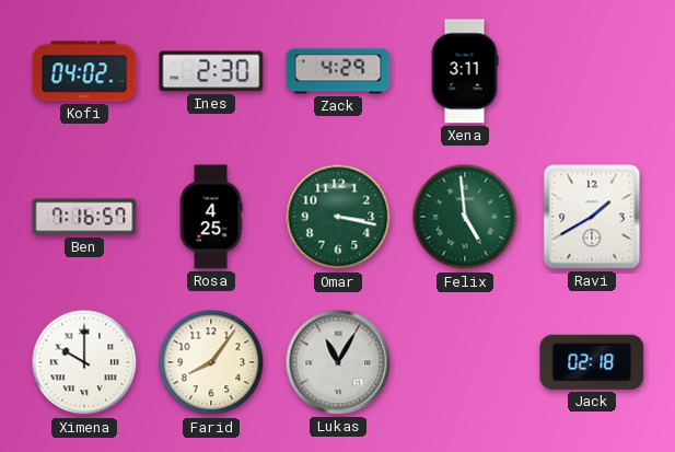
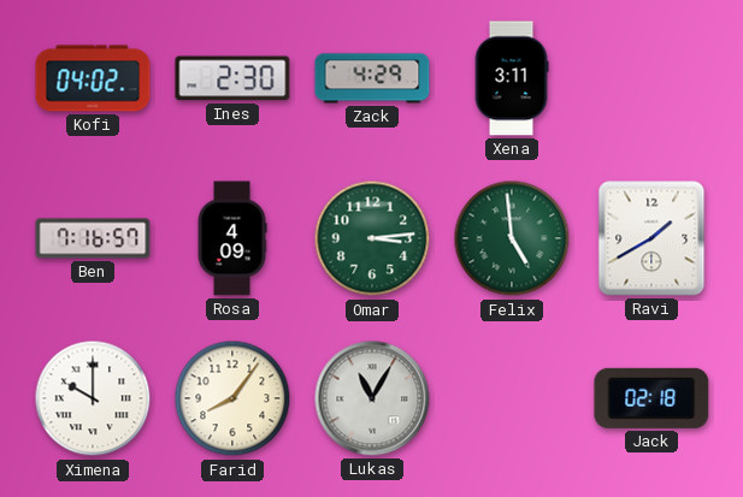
Rosa: 4:25 -> 4:09 (232, 238)
Omar: 3:17 -> 3:14 (372, 238)
